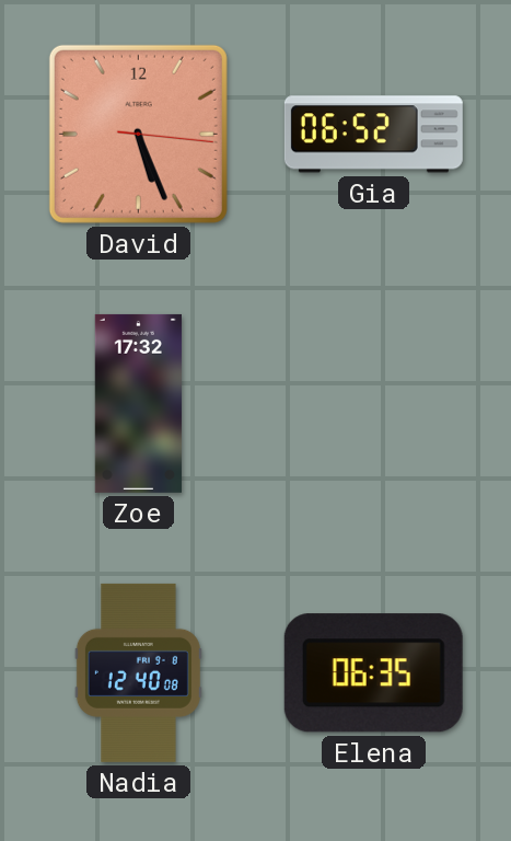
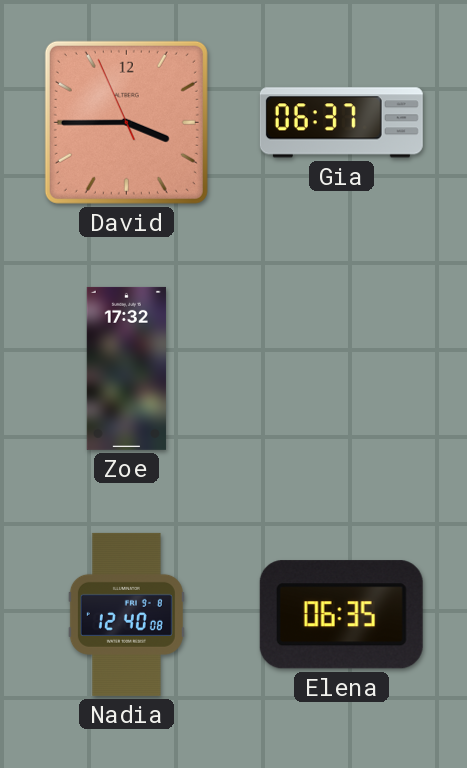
David: 5:26 -> 3:44 (126, 122)
Gia: 06:52 -> 06:37 (341, 123)
